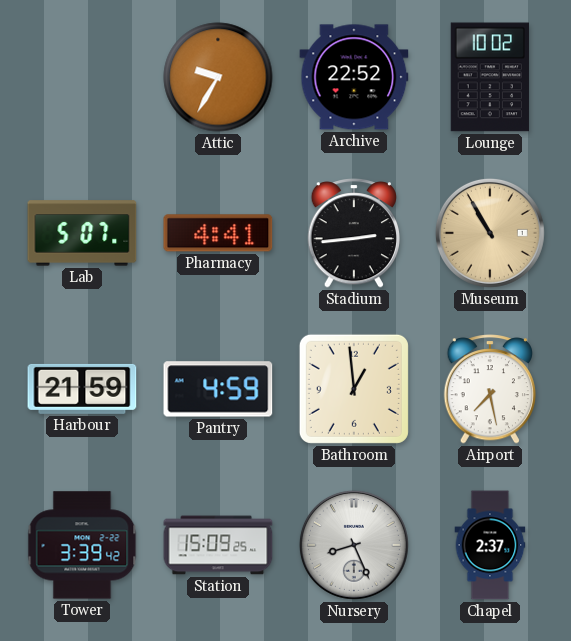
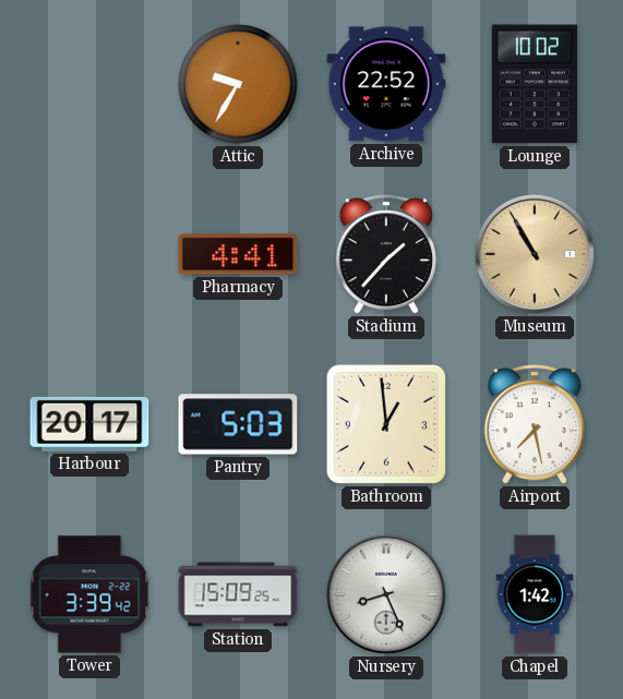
Lab: 5:07 -> none (82, 233)
Stadium: 2:44 -> 1:37 (385, 255)
Harbour: 21:59 -> 20:17 (89, 424)
Pantry: 4:59 -> 5:03 (238, 424)
Chapel: 2:37 -> 1:42 (535, 594)
